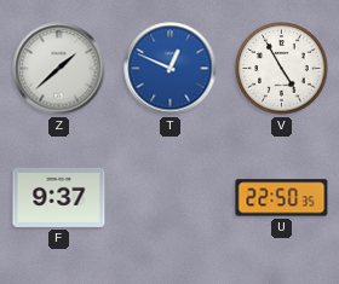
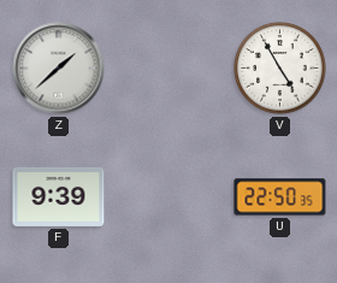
T: 12:49 -> none (171, 69)
F: 9:37 -> 9:39 (59, 196)
